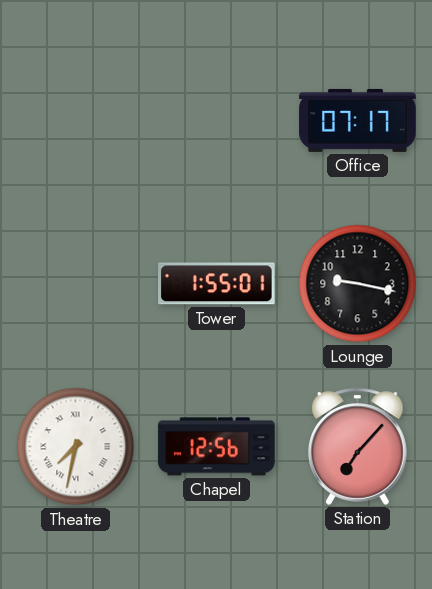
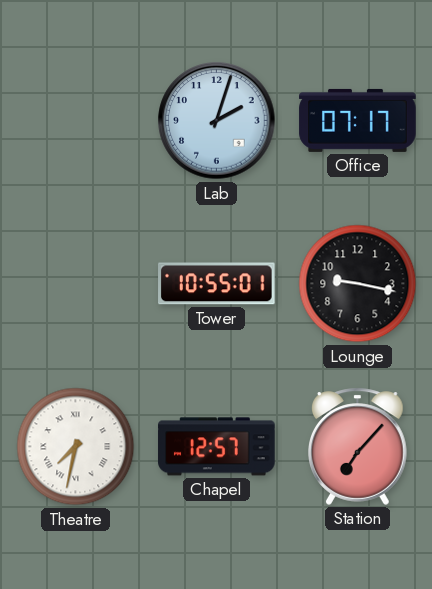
Lab: none -> 2:03 (217, 121)
Tower: 1:55 -> 10:55 (217, 284)
Chapel: 12:56 -> 12:57 (217, 447)
